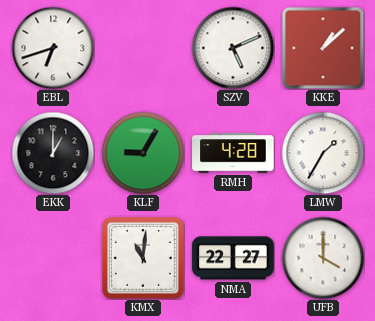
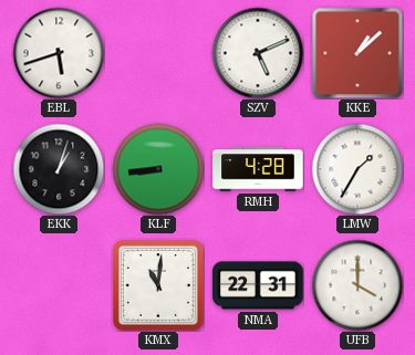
EBL: 6:42 -> 5:42 (59, 53)
EKK: 1:00 -> 1:03 (59, 169)
KLF: 9:05 -> 8:44 (158, 169)
NMA: 22:27 -> 22:31 (258, 285)
